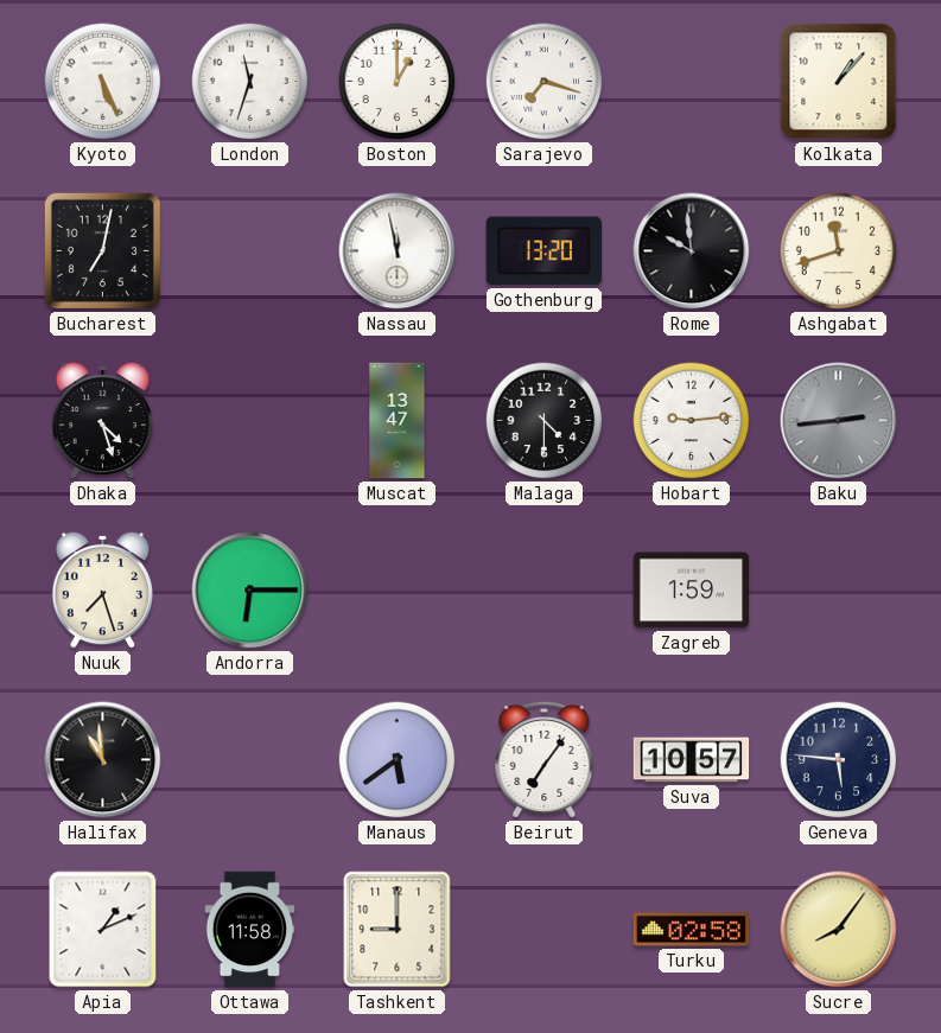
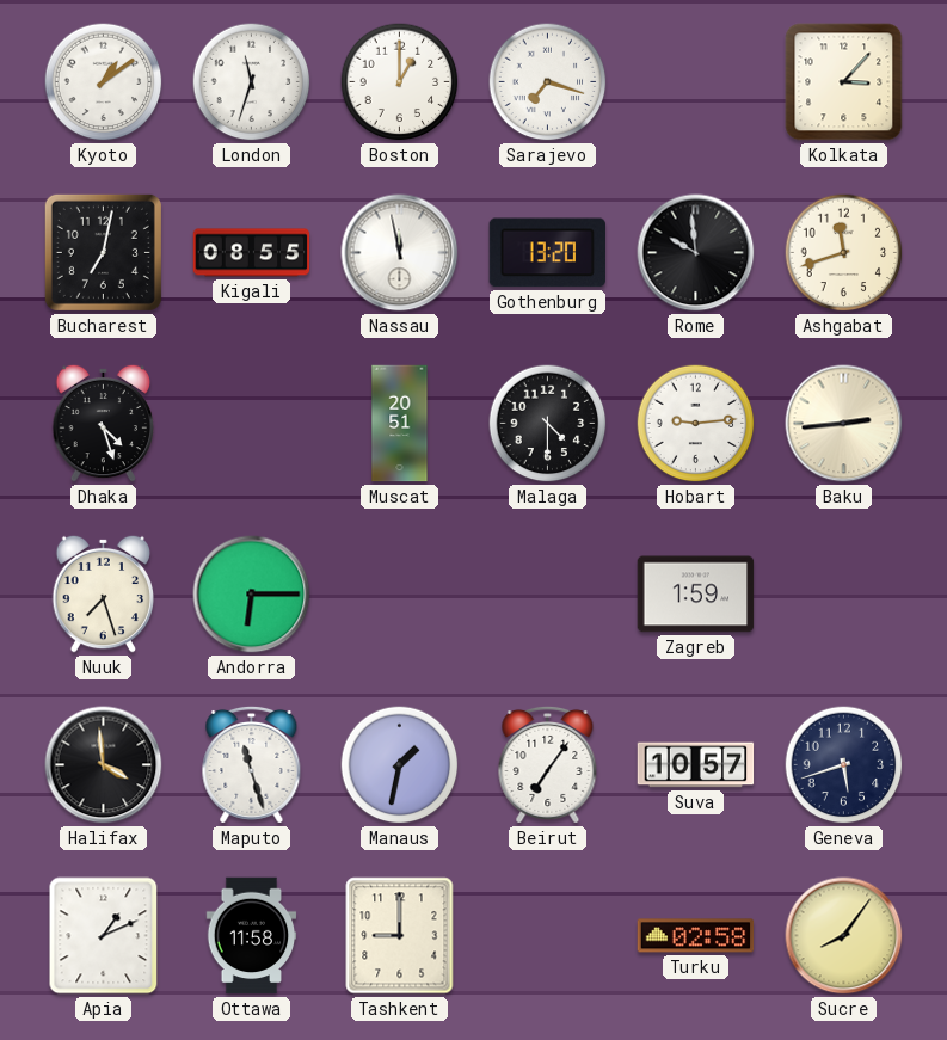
Kyoto: 5:26 -> 1:09 (104, 82)
Kolkata: 1:07 -> 3:07 (844, 82)
Kigali: none -> 08:55 (252, 253)
Muscat: 13:47 -> 20:51 (400, 424)
Baku dial: grey -> cream (844, 424)
Halifax: 10:59 -> 3:59 (104, 765)
Maputo: none -> 11:27 (252, 764)
Manaus: 5:39 -> 1:32 (400, 765)
Geneva: 5:46 -> 5:42 (844, 765)
